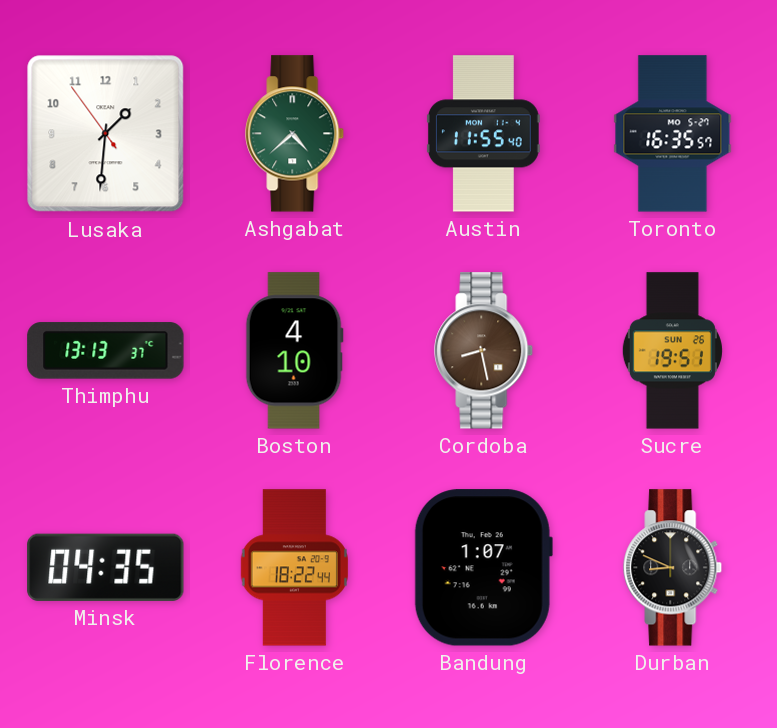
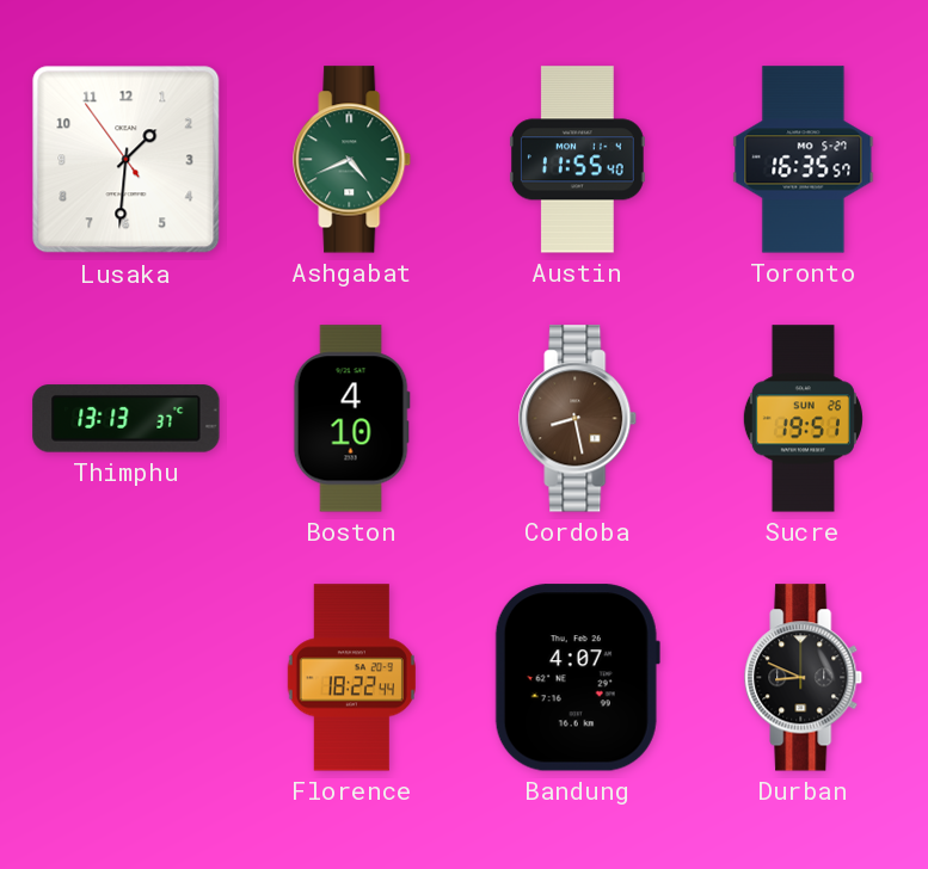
Ashgabat: 4:38 -> 4:41 (352, 160)
Minsk: 04:35 -> none (106, 567)
Bandung: 1:07 -> 4:07 (577, 678)
